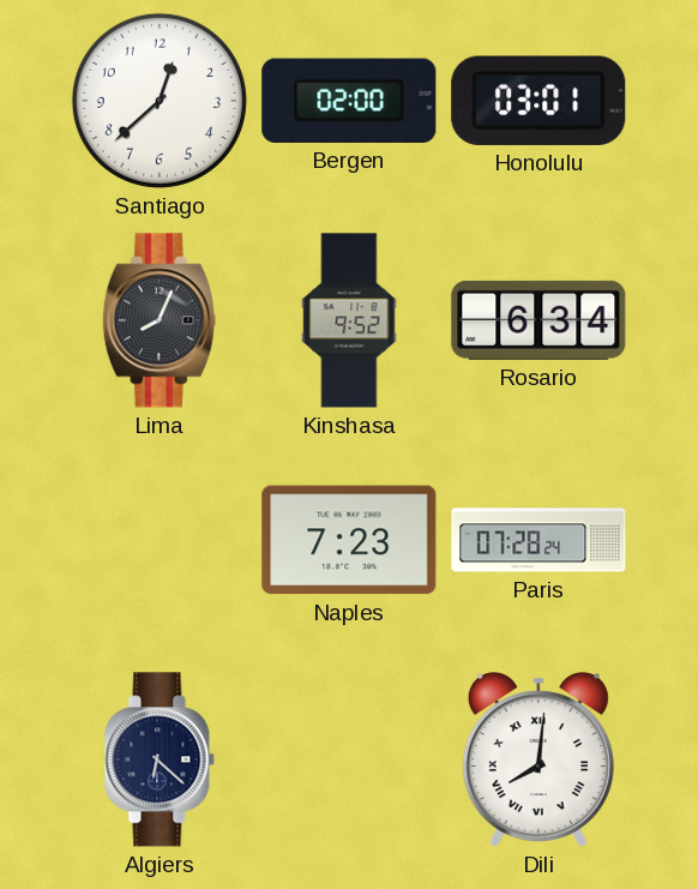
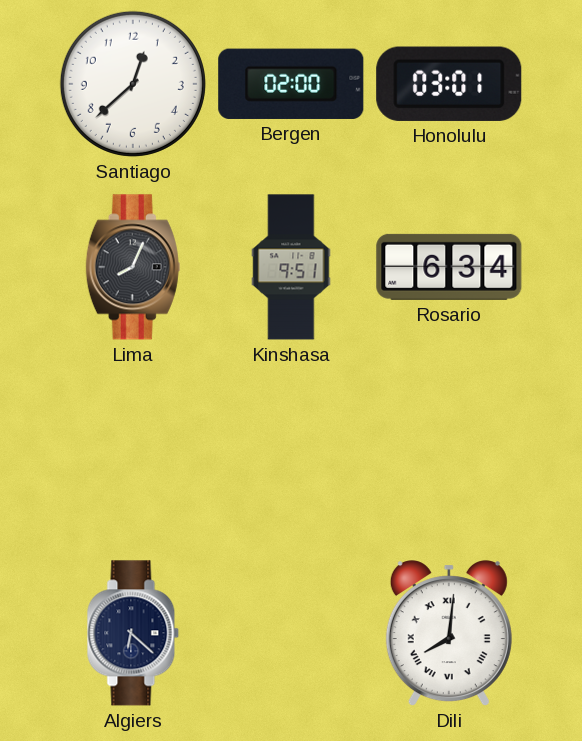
Kinshasa: 9:52 -> 9:51 (291, 267)
Naples: 7:23 -> none (349, 540)
Paris: 07:28 -> none (538, 540)
